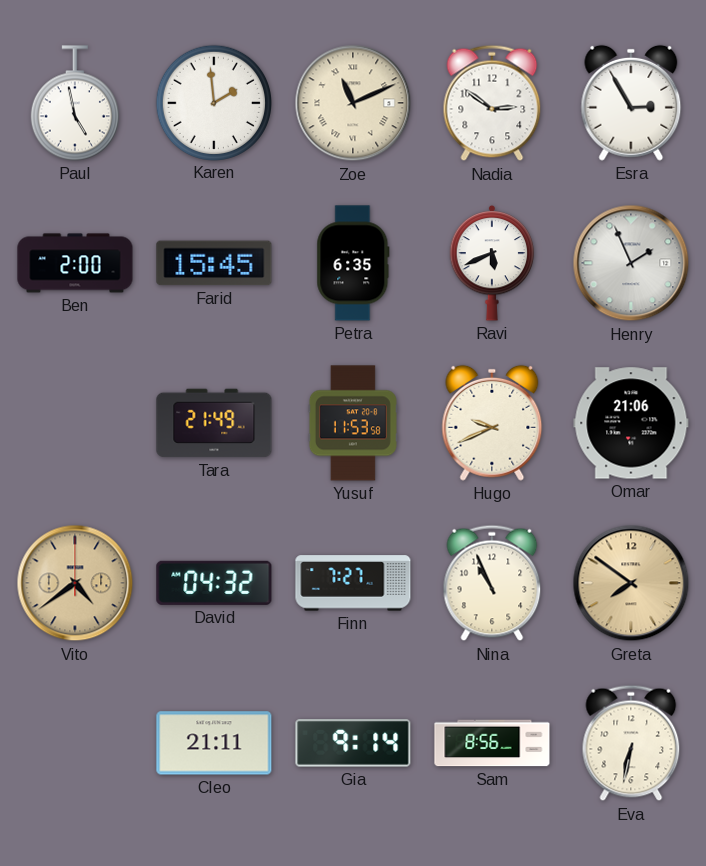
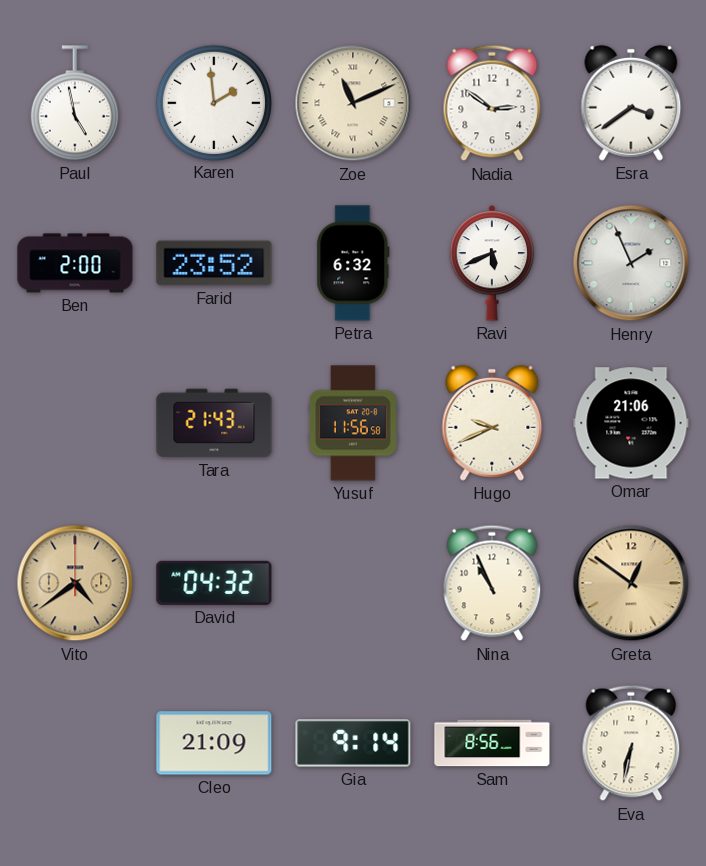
Esra: 2:55 -> 3:39 (631, 103)
Farid: 15:45 -> 23:52 (214, 263)
Petra: 6:35 -> 6:32 (353, 263)
Tara: 21:49 -> 21:43 (214, 423)
Yusuf: 11:53 -> 11:56 (353, 423)
Finn: 7:27 -> none (353, 583)
Greta: 7:51 -> 12:51 (631, 583)
Cleo: 21:11 -> 21:09 (214, 743)
